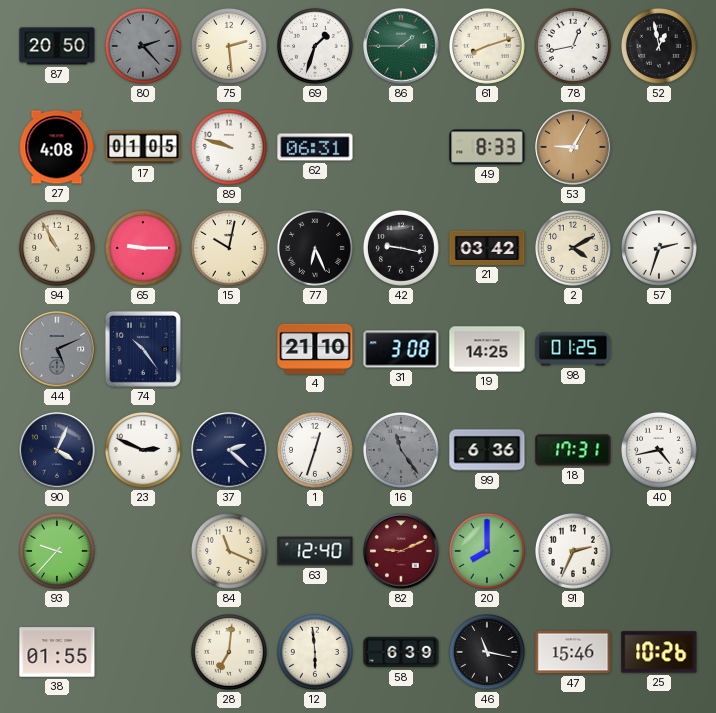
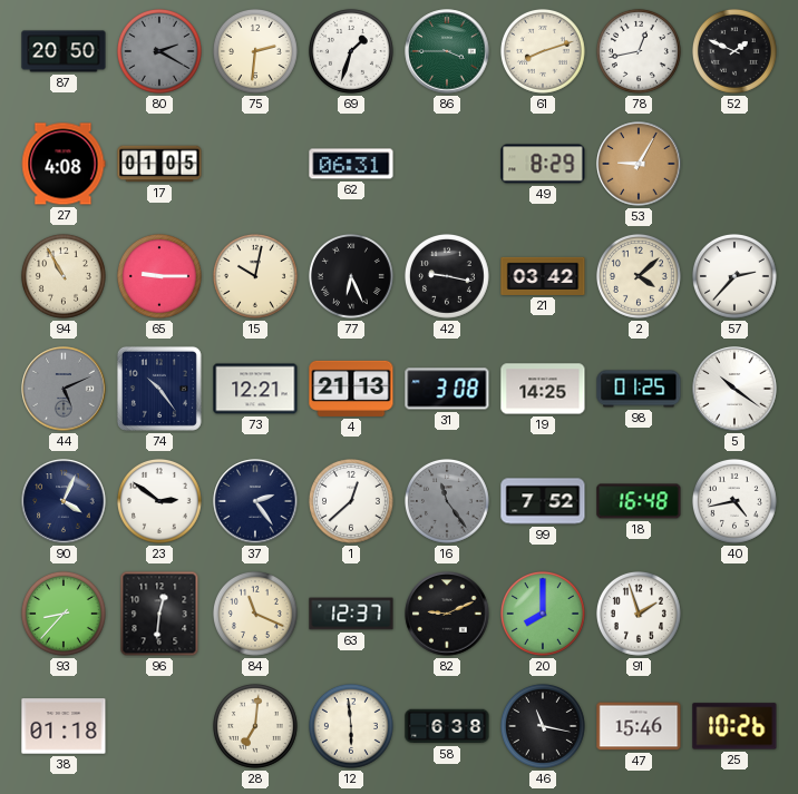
80: 2:23 -> 2:20 (159, 51)
75: 2:29 -> 2:31 (255, 51)
86: 1:45 -> 3:45 (447, 51)
52: 12:58 -> 1:49 (734, 51)
89: 9:48 -> none (229, 147)
49: 8:33 -> 8:29 (543, 164)
2: 4:10 -> 4:08 (639, 276)
57: 2:33 -> 2:37 (734, 276)
73: none -> 12:21 (255, 389)
4: 21:10 -> 21:13 (351, 389)
5: none -> 10:21 (734, 389)
23: 2:49 -> 2:51 (159, 501)
37: 2:22 -> 2:24 (255, 501)
1: 12:33 -> 12:38 (351, 501)
99: 6:36 -> 7:52 (543, 501)
18: 17:31 -> 16:48 (639, 501)
93: 9:37 -> 8:37 (64, 614)
96: none -> 12:31 (159, 614)
63: 12:40 -> 12:37 (351, 614)
82 dial: burgundy -> black (447, 614)
91: 2:34 -> 1:57 (639, 614)
38: 01:55 -> 01:18 (64, 726)
58: 6:39 -> 6:38 (447, 726)
